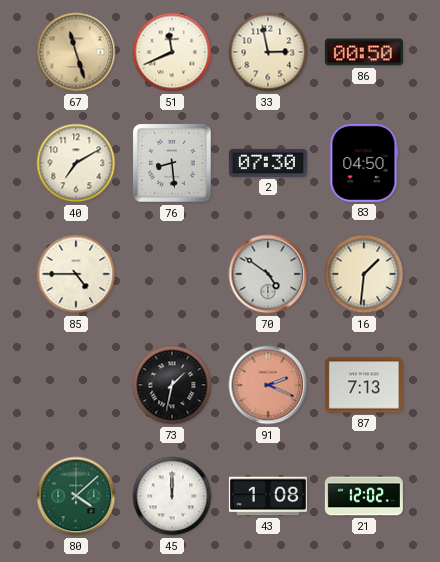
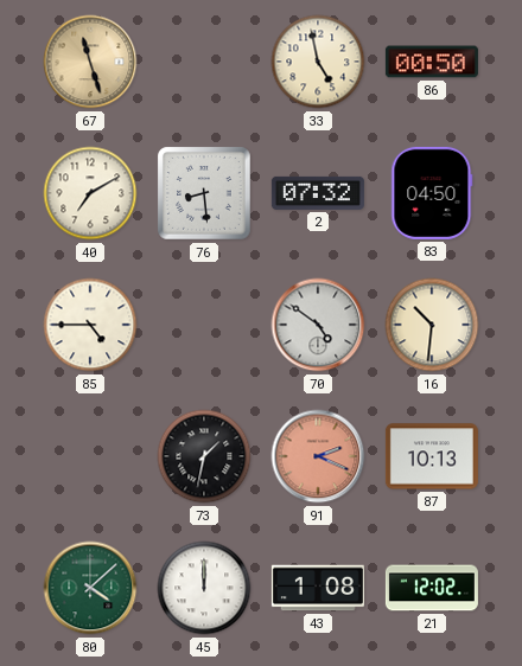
51: 11:41 -> none (172, 52)
33: 2:58 -> 4:58 (318, 62)
2: 07:30 -> 07:32 (318, 193)
16: 1:31 -> 10:31 (432, 325)
87: 7:13 -> 10:13 (432, 456)
